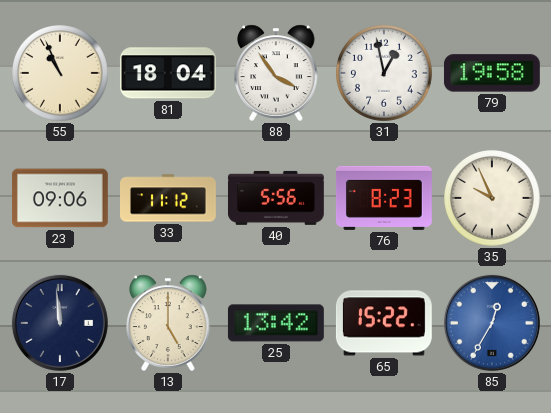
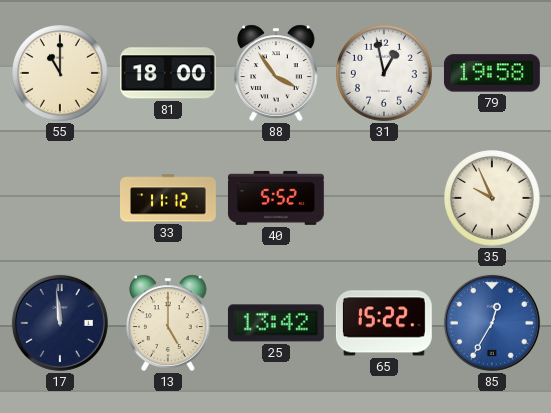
55: 10:56 -> 11:00 (61, 74)
81: 18:04 -> 18:00 (168, 73)
23: 09:06 -> none (60, 198)
40: 5:56 -> 5:52 (276, 198)
76: 8:23 -> none (384, 198)
